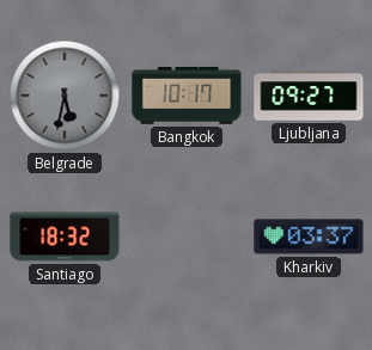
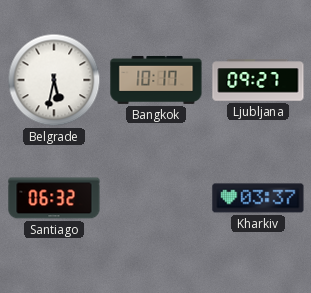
Belgrade dial: grey -> white (54, 80)
Santiago: 18:32 -> 06:32 (54, 198)
